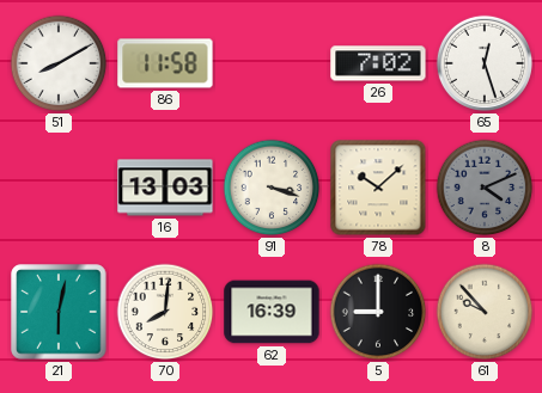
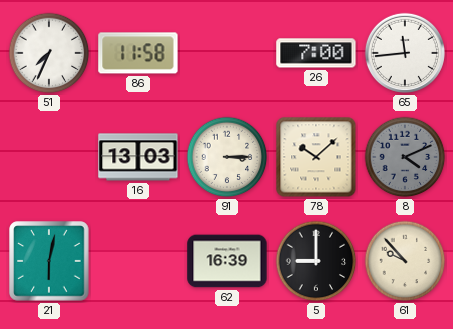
51: 8:10 -> 7:34 (49, 53)
26: 7:02 -> 7:00 (316, 53)
65: 12:27 -> 11:44 (405, 53)
91: 3:18 -> 3:15 (227, 157)
70: 8:01 -> none (165, 312)
